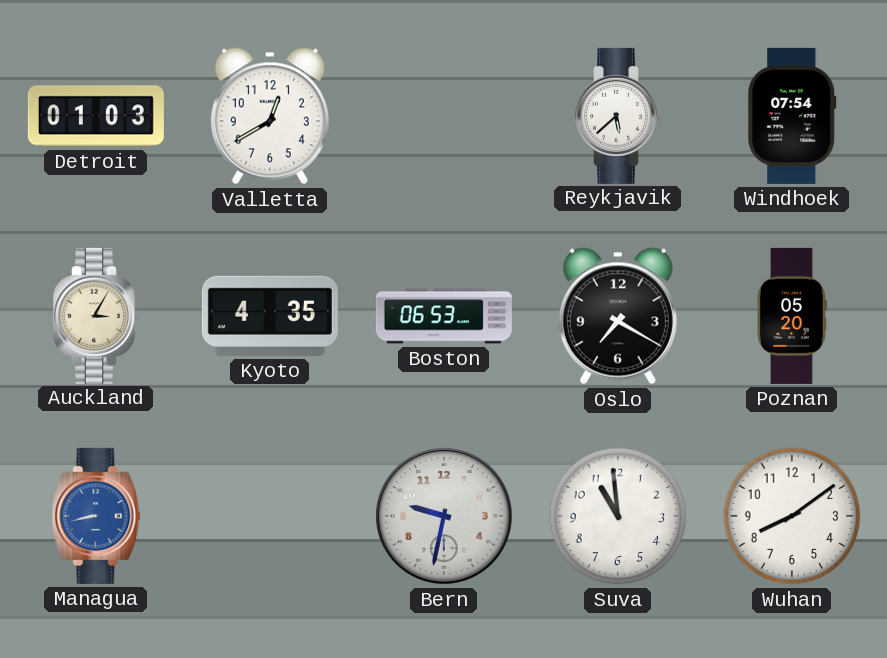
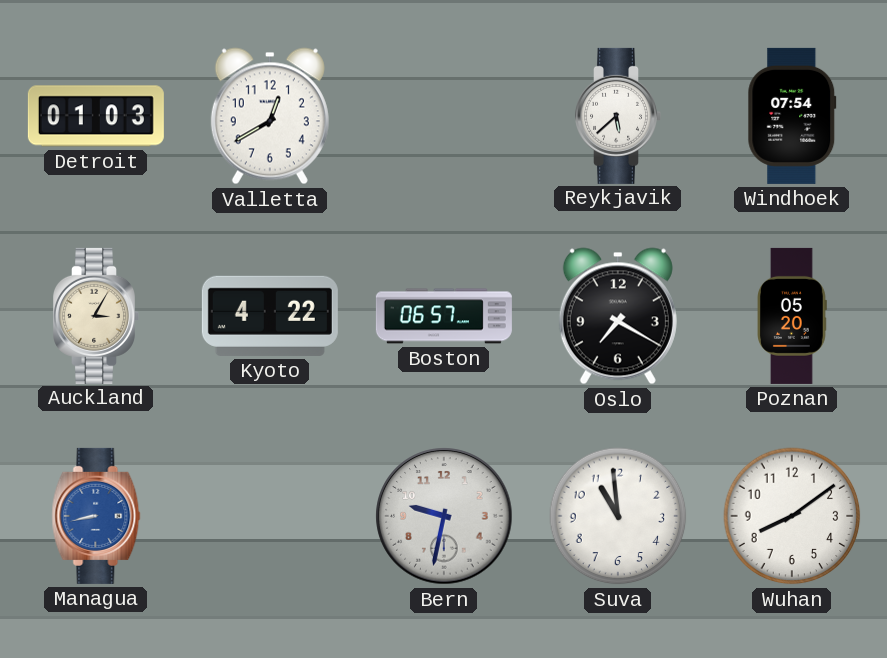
Kyoto: 4:35 -> 4:22 (270, 316)
Boston: 06:53 -> 06:57 (444, 316)
